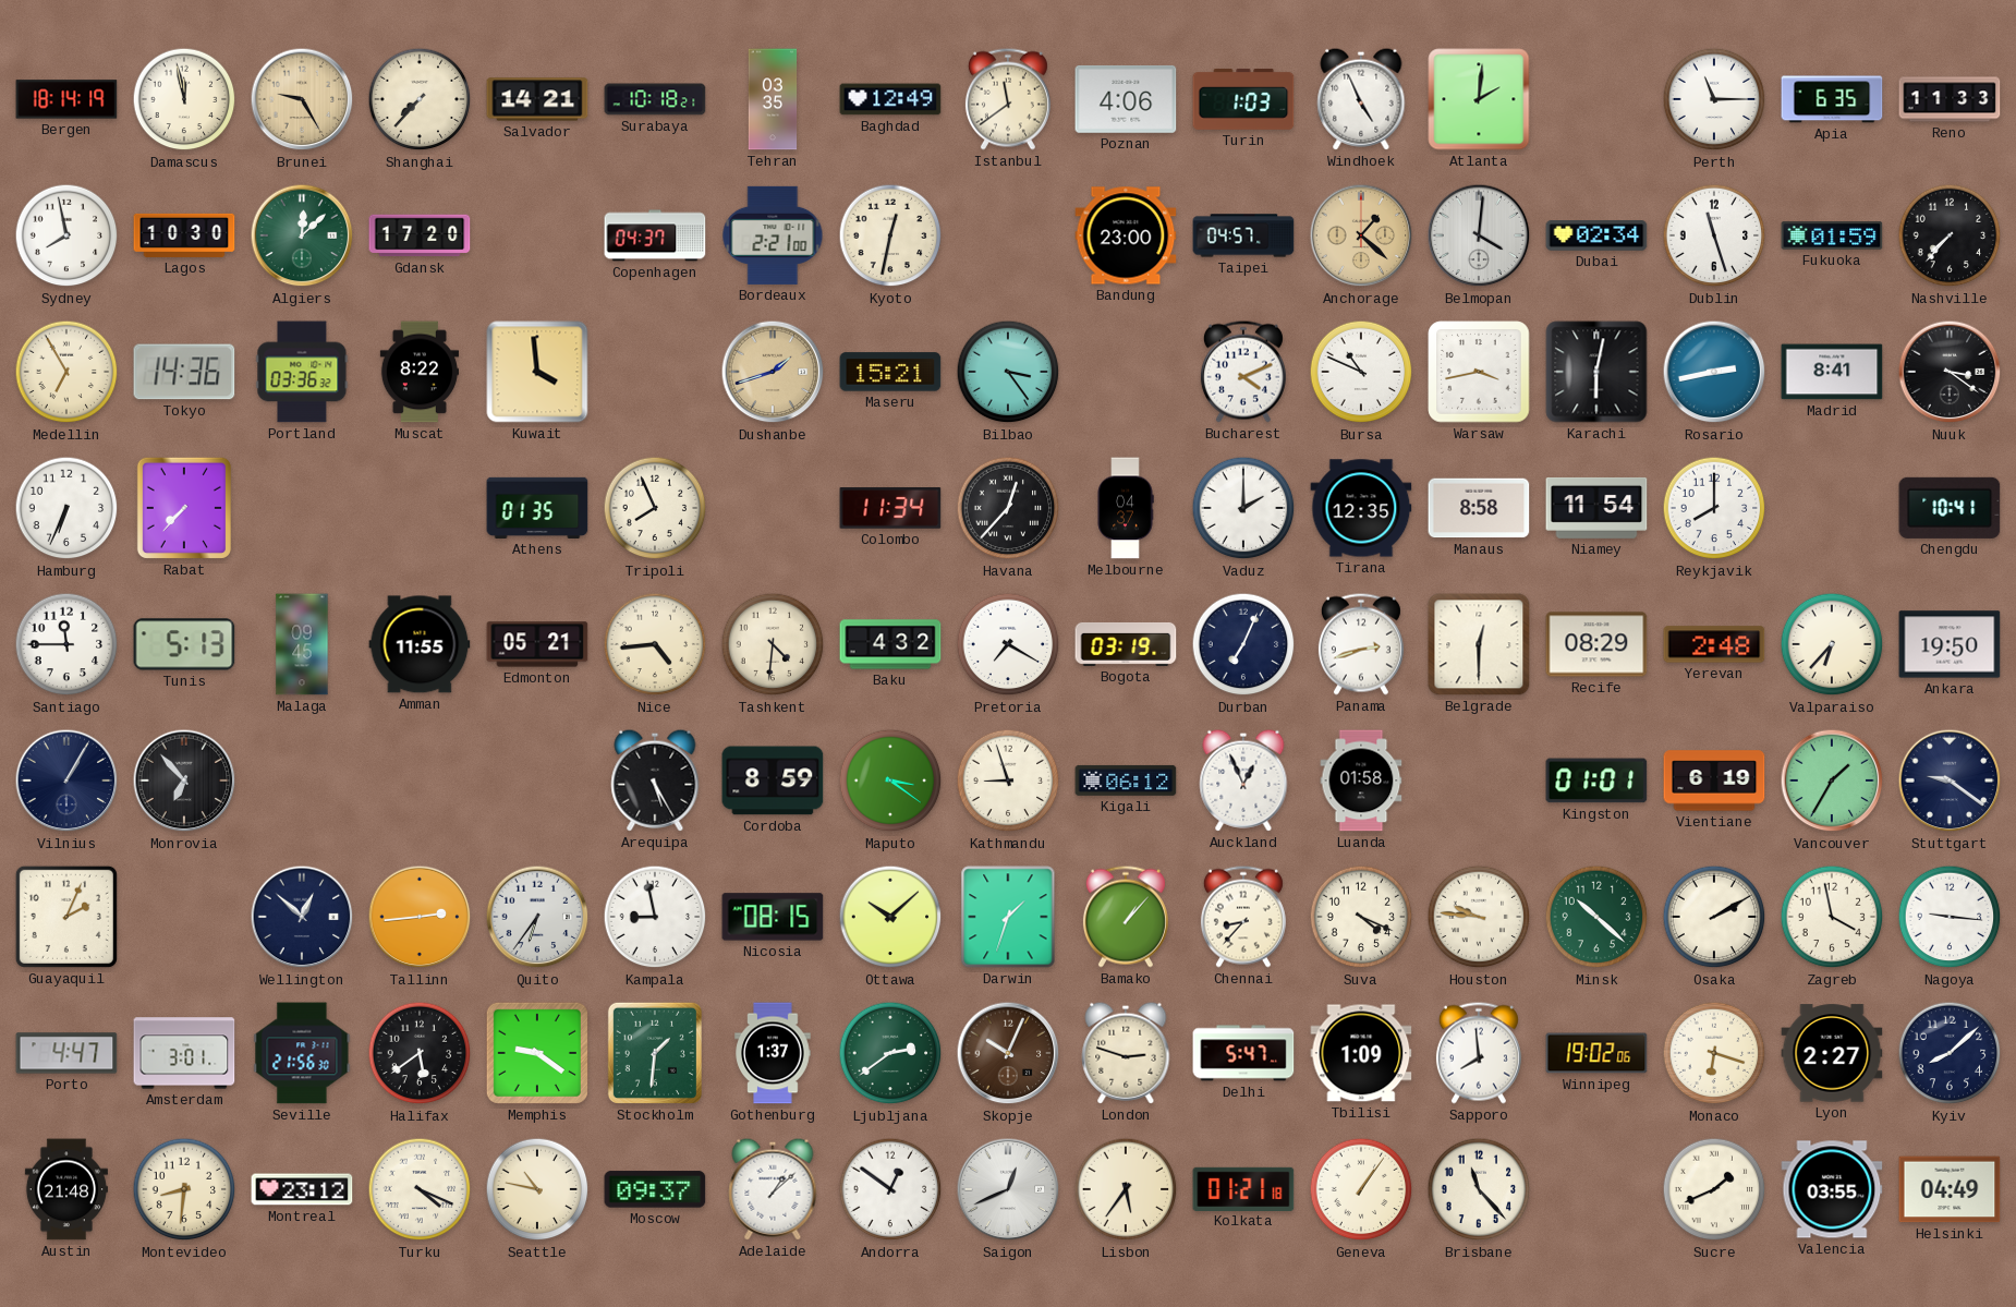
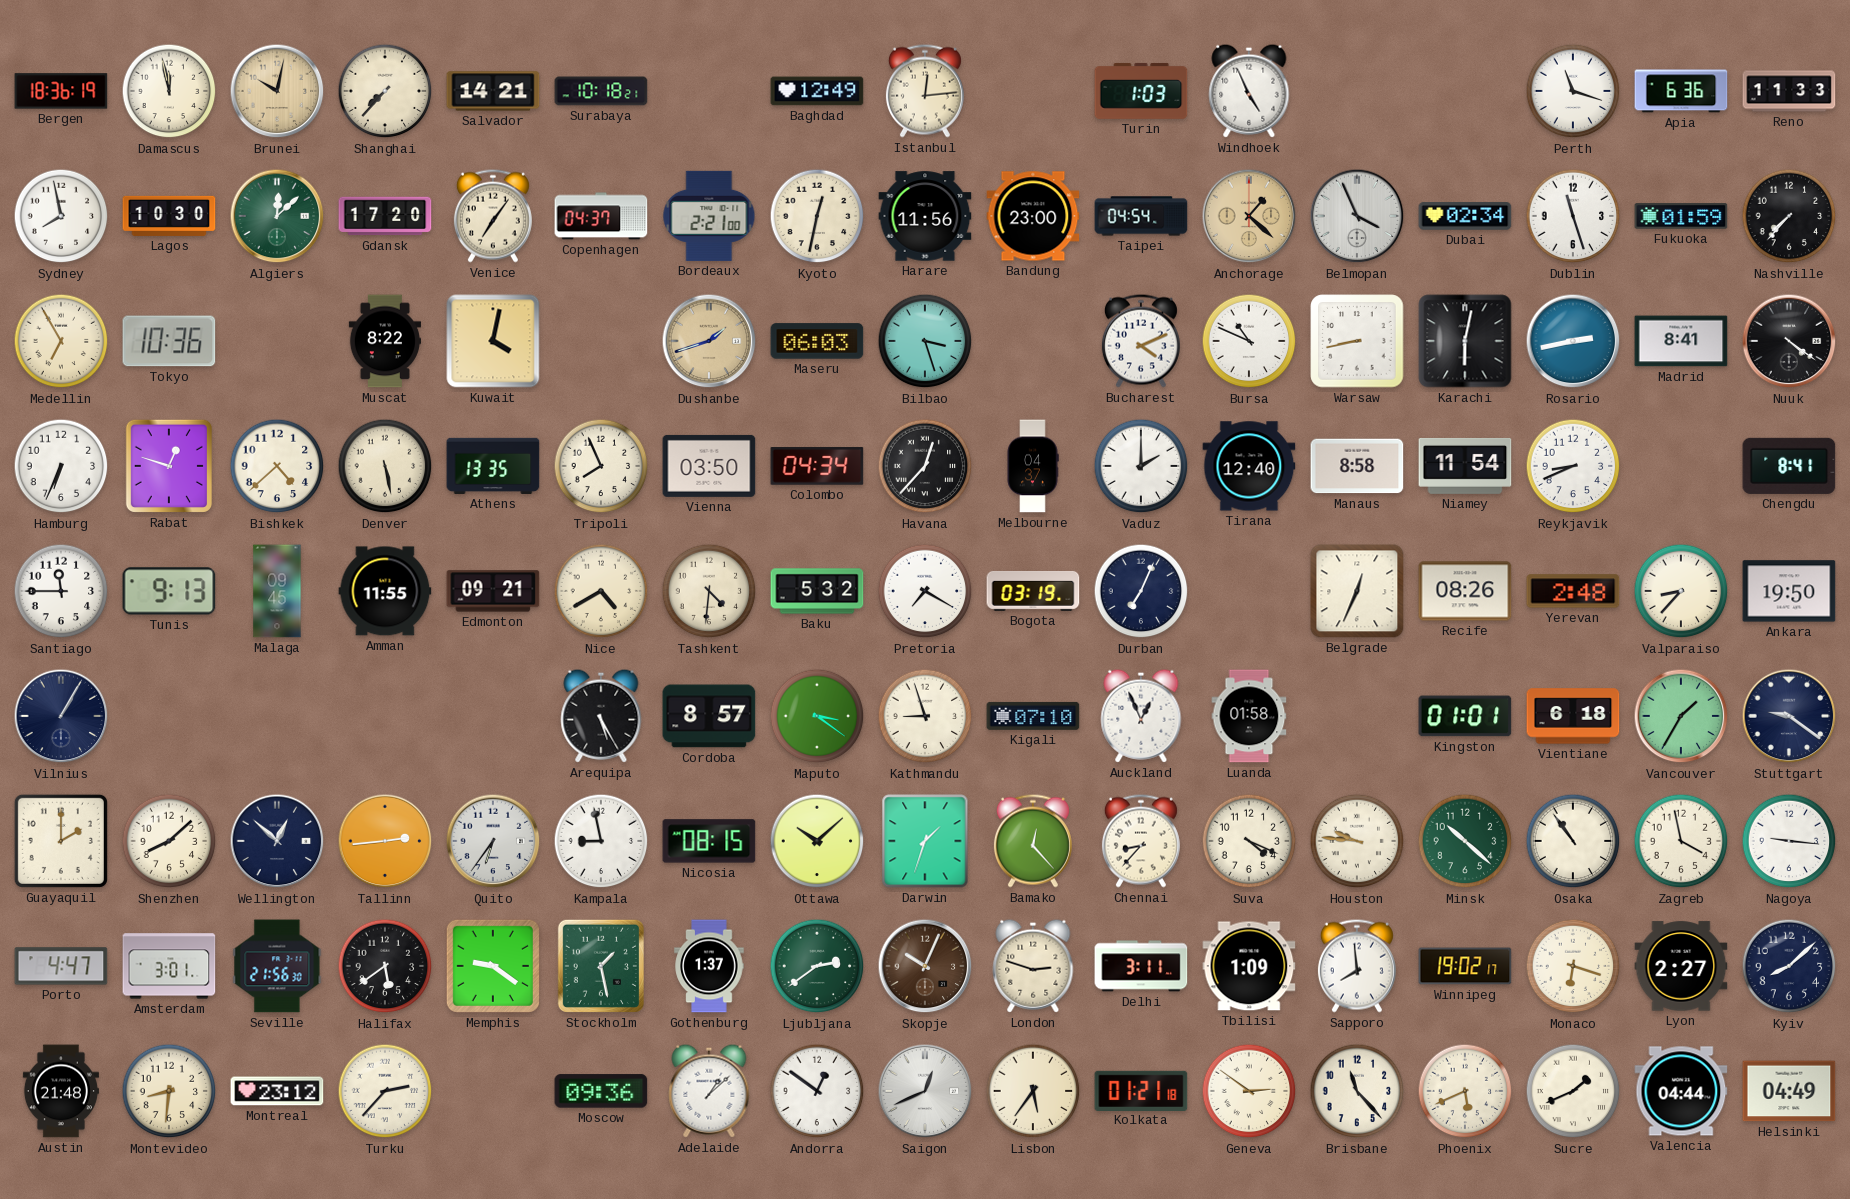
Bergen: 18:14 -> 18:36 (61, 91)
Brunei: 9:25 -> 10:02 (277, 91)
Tehran: 03:35 -> none (773, 99)
Istanbul: 11:39 -> 12:14 (925, 91)
Poznan: 4:06 -> none (1126, 99)
Atlanta: 2:01 -> none (1479, 99)
Perth: 11:15 -> 11:18 (1573, 91)
Apia: 6:35 -> 6:36 (1681, 91)
Venice: none -> 7:06 (493, 216)
Harare: none -> 11:56 (925, 216)
Taipei: 04:57 -> 04:54 (1141, 216)
Belmopan: 4:01 -> 3:56 (1357, 216)
Tokyo: 14:36 -> 10:36 (169, 341)
Portland: 03:36 -> none (302, 372)
Kuwait: 3:59 -> 4:02 (493, 341)
Maseru: 15:21 -> 06:03 (817, 341)
Bilbao: 3:24 -> 3:27 (925, 341)
Warsaw: 3:43 -> 8:43 (1357, 341)
Nuuk: 3:21 -> 4:21 (1789, 341)
Rabat: 7:37 -> 12:48 (169, 466)
Bishkek: none -> 4:38 (277, 466)
Denver: none -> 5:28 (385, 466)
Athens: 01:35 -> 13:35 (493, 466)
Vienna: none -> 03:50 (709, 466)
Colombo: 11:34 -> 04:34 (817, 466)
Tirana: 12:35 -> 12:40 (1249, 466)
Reykjavik: 8:00 -> 8:41 (1573, 466)
Chengdu: 10:41 -> 8:41 (1789, 466)
Tunis: 5:13 -> 9:13 (169, 591)
Edmonton: 05:21 -> 09:21 (493, 591)
Nice: 4:44 -> 4:40 (601, 591)
Baku: 4:32 -> 5:32 (817, 591)
Panama: 2:42 -> none (1361, 644)
Belgrade: 12:30 -> 12:34 (1357, 591)
Recife: 08:29 -> 08:26 (1465, 591)
Valparaiso: 6:37 -> 8:37 (1681, 591)
Monrovia: 6:53 -> none (184, 780)
Cordoba: 8:59 -> 8:57 (709, 716)
Kigali: 06:12 -> 07:10 (1033, 716)
Vientiane: 6:19 -> 6:18 (1573, 716)
Guayaquil: 2:04 -> 2:00 (61, 841)
Shenzhen: none -> 8:08 (169, 841)
Bamako: 1:07 -> 12:23 (1033, 841)
Osaka: 2:10 -> 10:54 (1573, 841)
Stockholm: 1:31 -> 1:28 (601, 966)
Delhi: 5:47 -> 3:11 (1141, 966)
Winnipeg: 19:02:06 -> 19:02:17 (1465, 966)
Turku: 4:19 -> 2:37 (385, 1091)
Seattle: 10:47 -> none (537, 1189)
Moscow: 09:37 -> 09:36 (601, 1091)
Geneva: 1:06 -> 2:51 (1249, 1091)
Phoenix: none -> 5:41 (1465, 1091)
Valencia: 03:55 -> 04:44 (1681, 1091)
